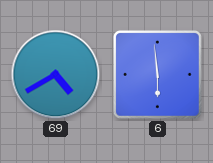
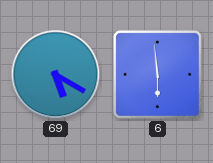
69: 4:40 -> 5:20 (56, 75)
